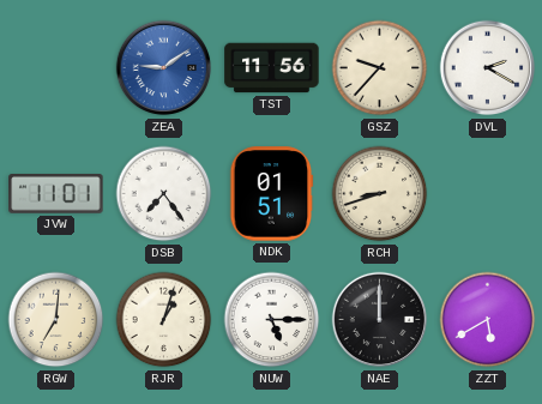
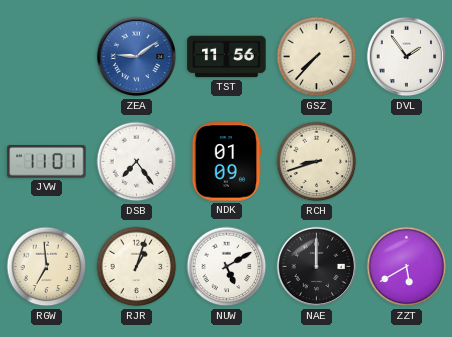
GSZ: 9:37 -> 7:37 (317, 57)
DVL: 2:20 -> 1:54 (407, 57)
NDK: 01:51 -> 01:09 (227, 162)
RGW: 7:01 -> 6:59 (47, 267)
NUW: 5:15 -> 5:10 (227, 267)
